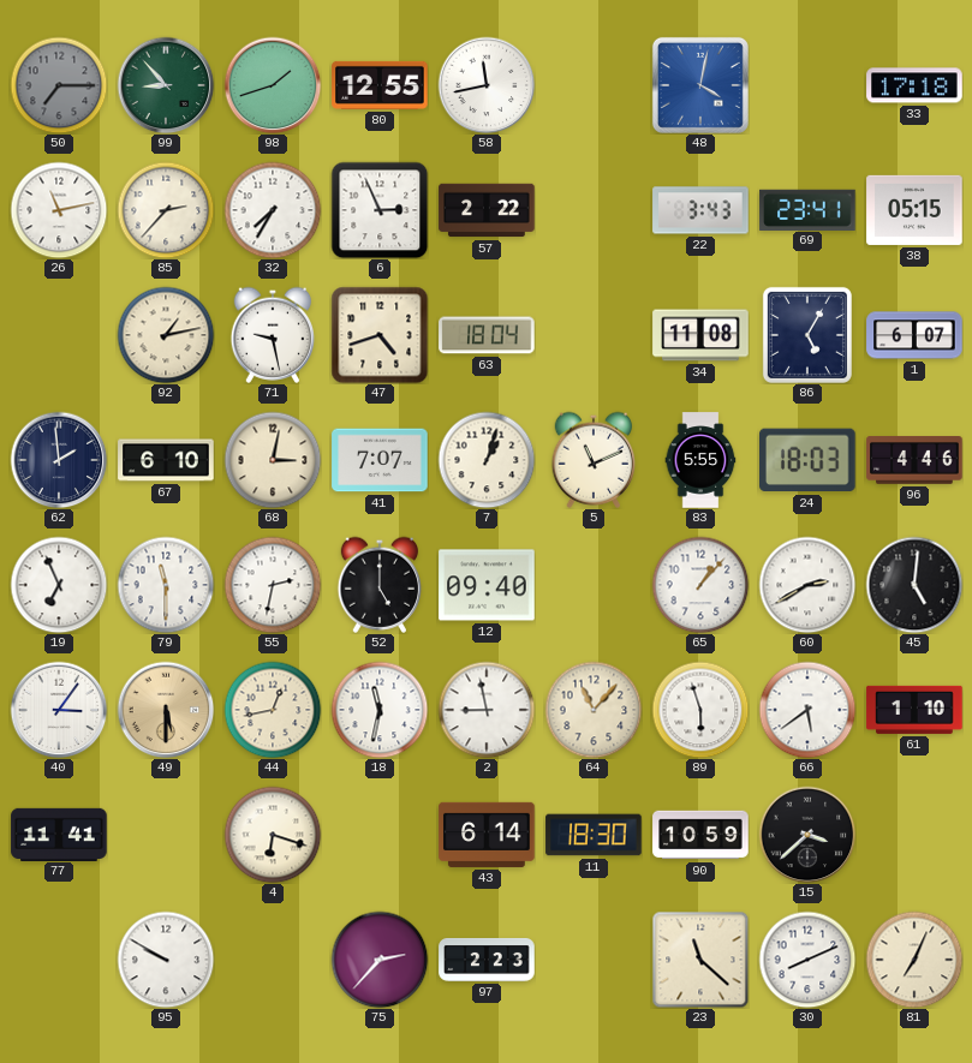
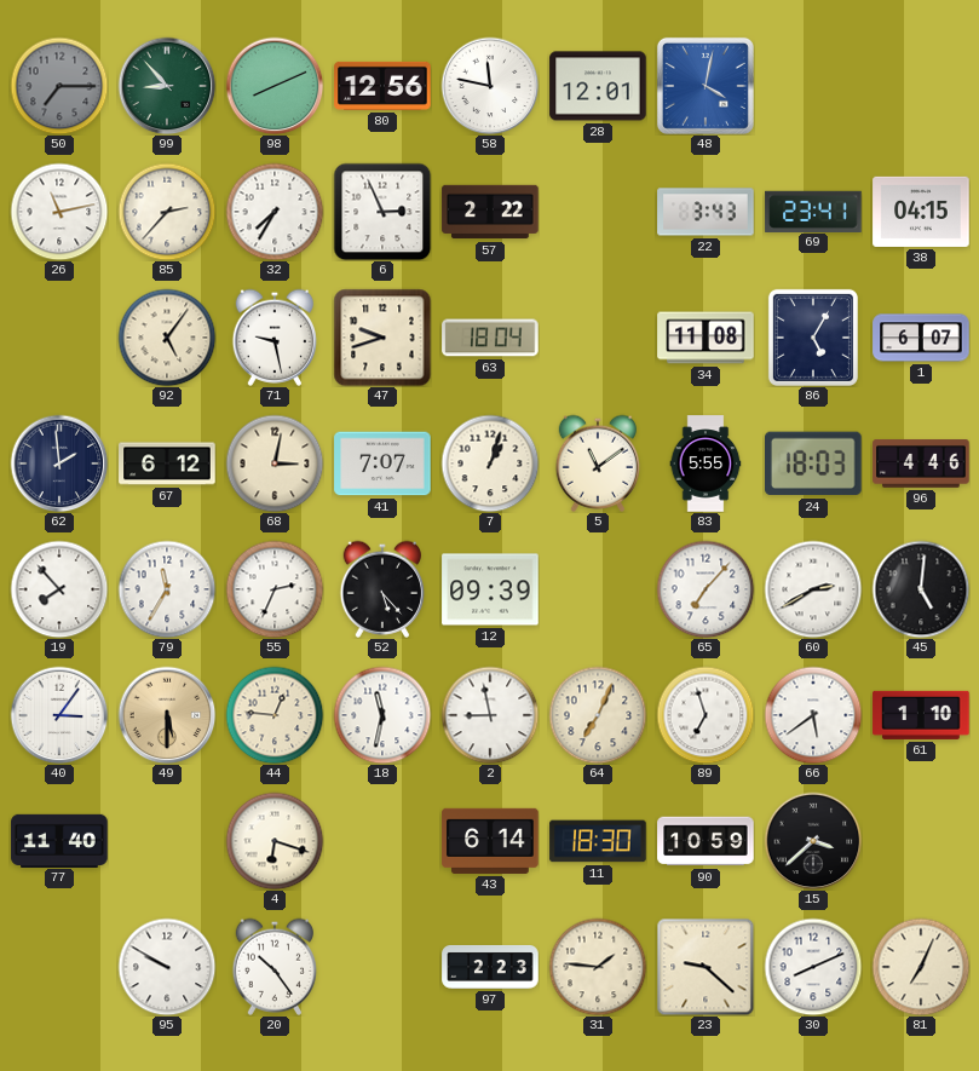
98: 1:42 -> 8:11 (275, 86)
80: 12:55 -> 12:56 (382, 86)
58: 11:43 -> 11:47 (490, 86)
28: none -> 12:01 (598, 86)
33: 17:18 -> none (914, 85)
38: 05:15 -> 04:15 (921, 212)
92: 1:13 -> 5:06 (167, 338)
47: 4:42 -> 9:42 (382, 338)
67: 6:10 -> 6:12 (167, 463)
5: 11:11 -> 11:09 (598, 463)
19: 6:56 -> 7:53 (59, 589)
79: 11:30 -> 11:35 (167, 589)
55: 2:32 -> 2:34 (275, 589)
52: 5:00 -> 5:23 (382, 589)
12: 09:40 -> 09:39 (490, 589)
65: 1:07 -> 7:07 (706, 589)
44: 12:43 -> 12:46 (275, 715)
64: 11:07 -> 7:04 (598, 715)
89: 5:57 -> 6:57 (706, 715)
77: 11:41 -> 11:40 (59, 840)
20: none -> 10:24 (275, 967)
75: 2:37 -> none (380, 960)
31: none -> 1:46 (598, 967)
23: 11:22 -> 9:22 (706, 967)
